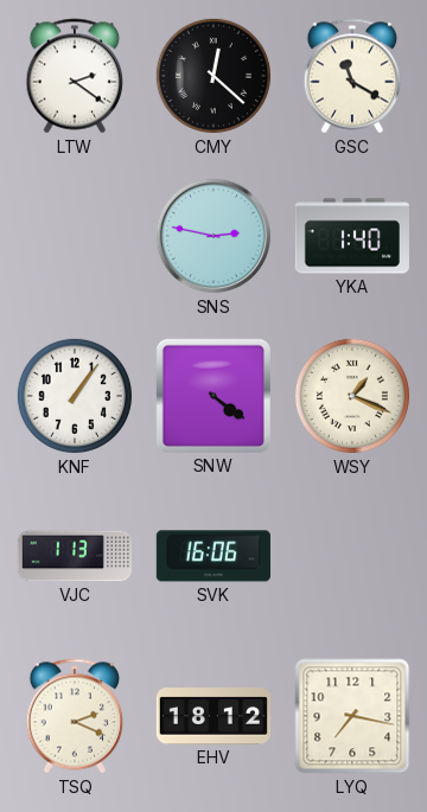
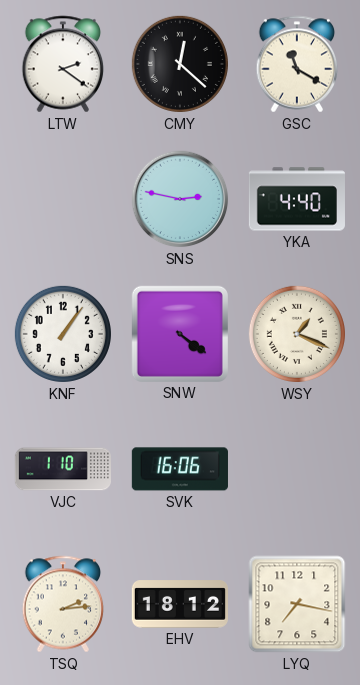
YKA: 1:40 -> 4:40 (297, 199)
VJC: 1:13 -> 1:10 (62, 469)
TSQ: 2:19 -> 2:14 (63, 604)
